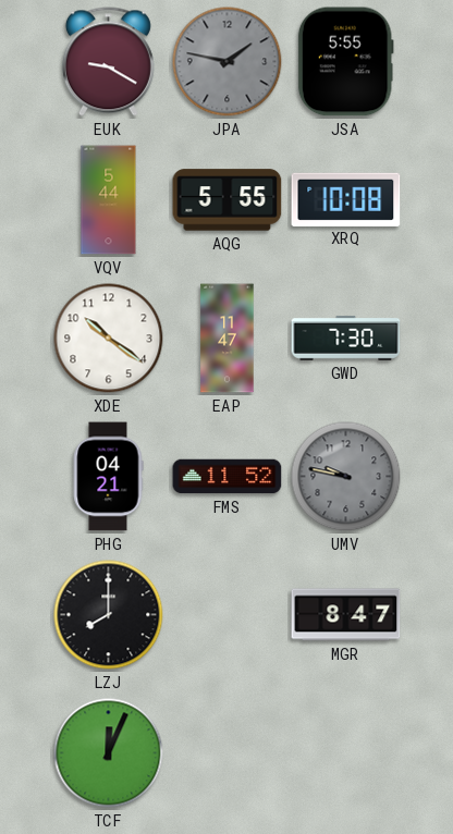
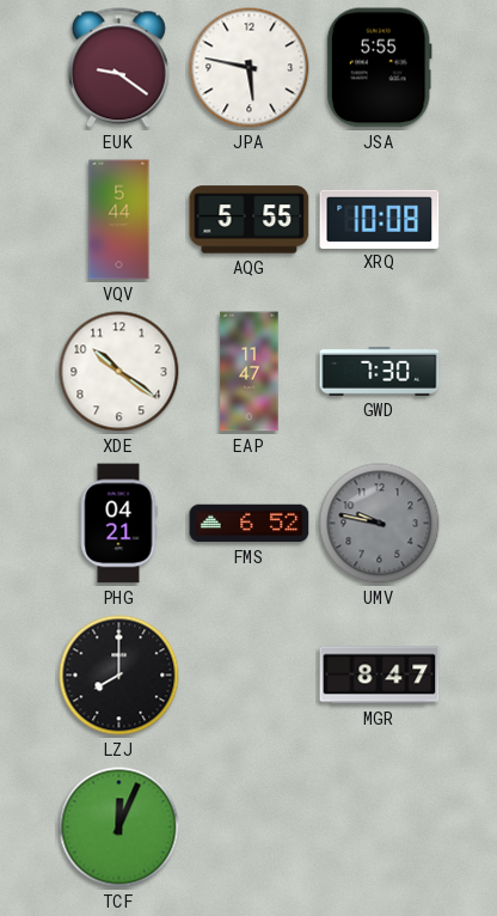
EUK: 9:20 -> 9:21 (118, 68)
JPA: 1:47 -> 5:47 (250, 68)
JPA dial: grey -> white (250, 68)
FMS: 11:52 -> 6:52 (250, 524)
